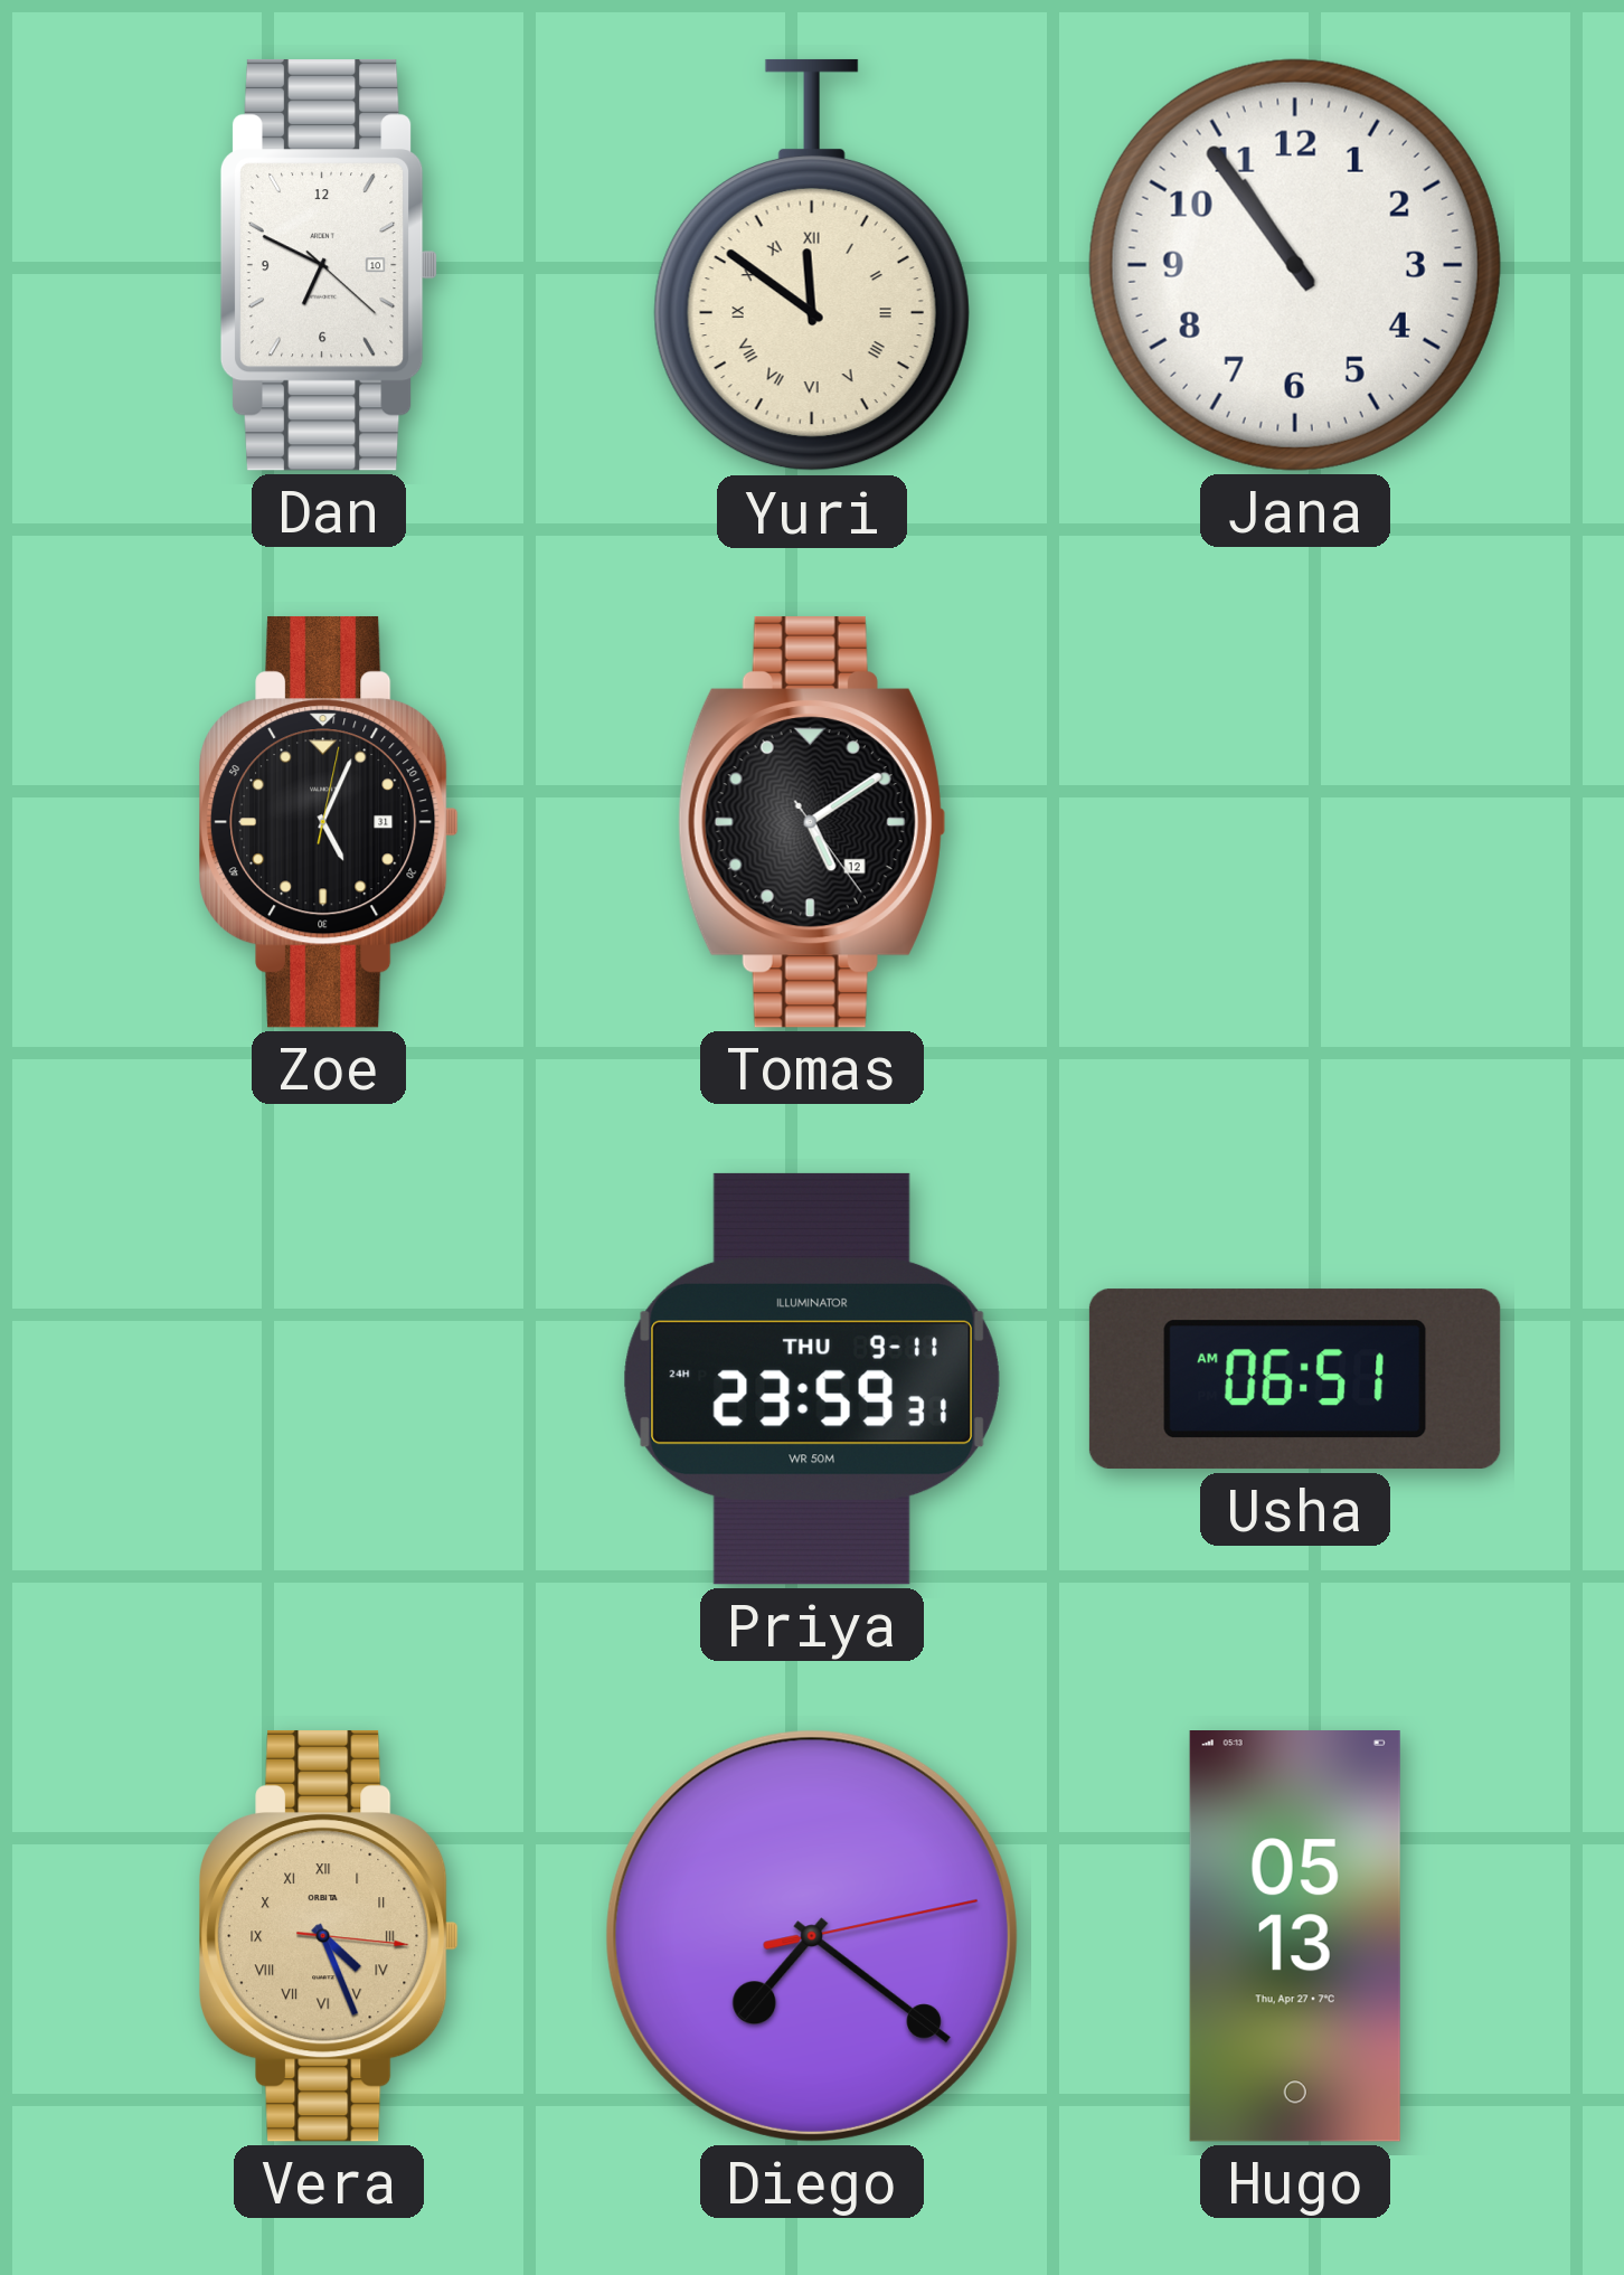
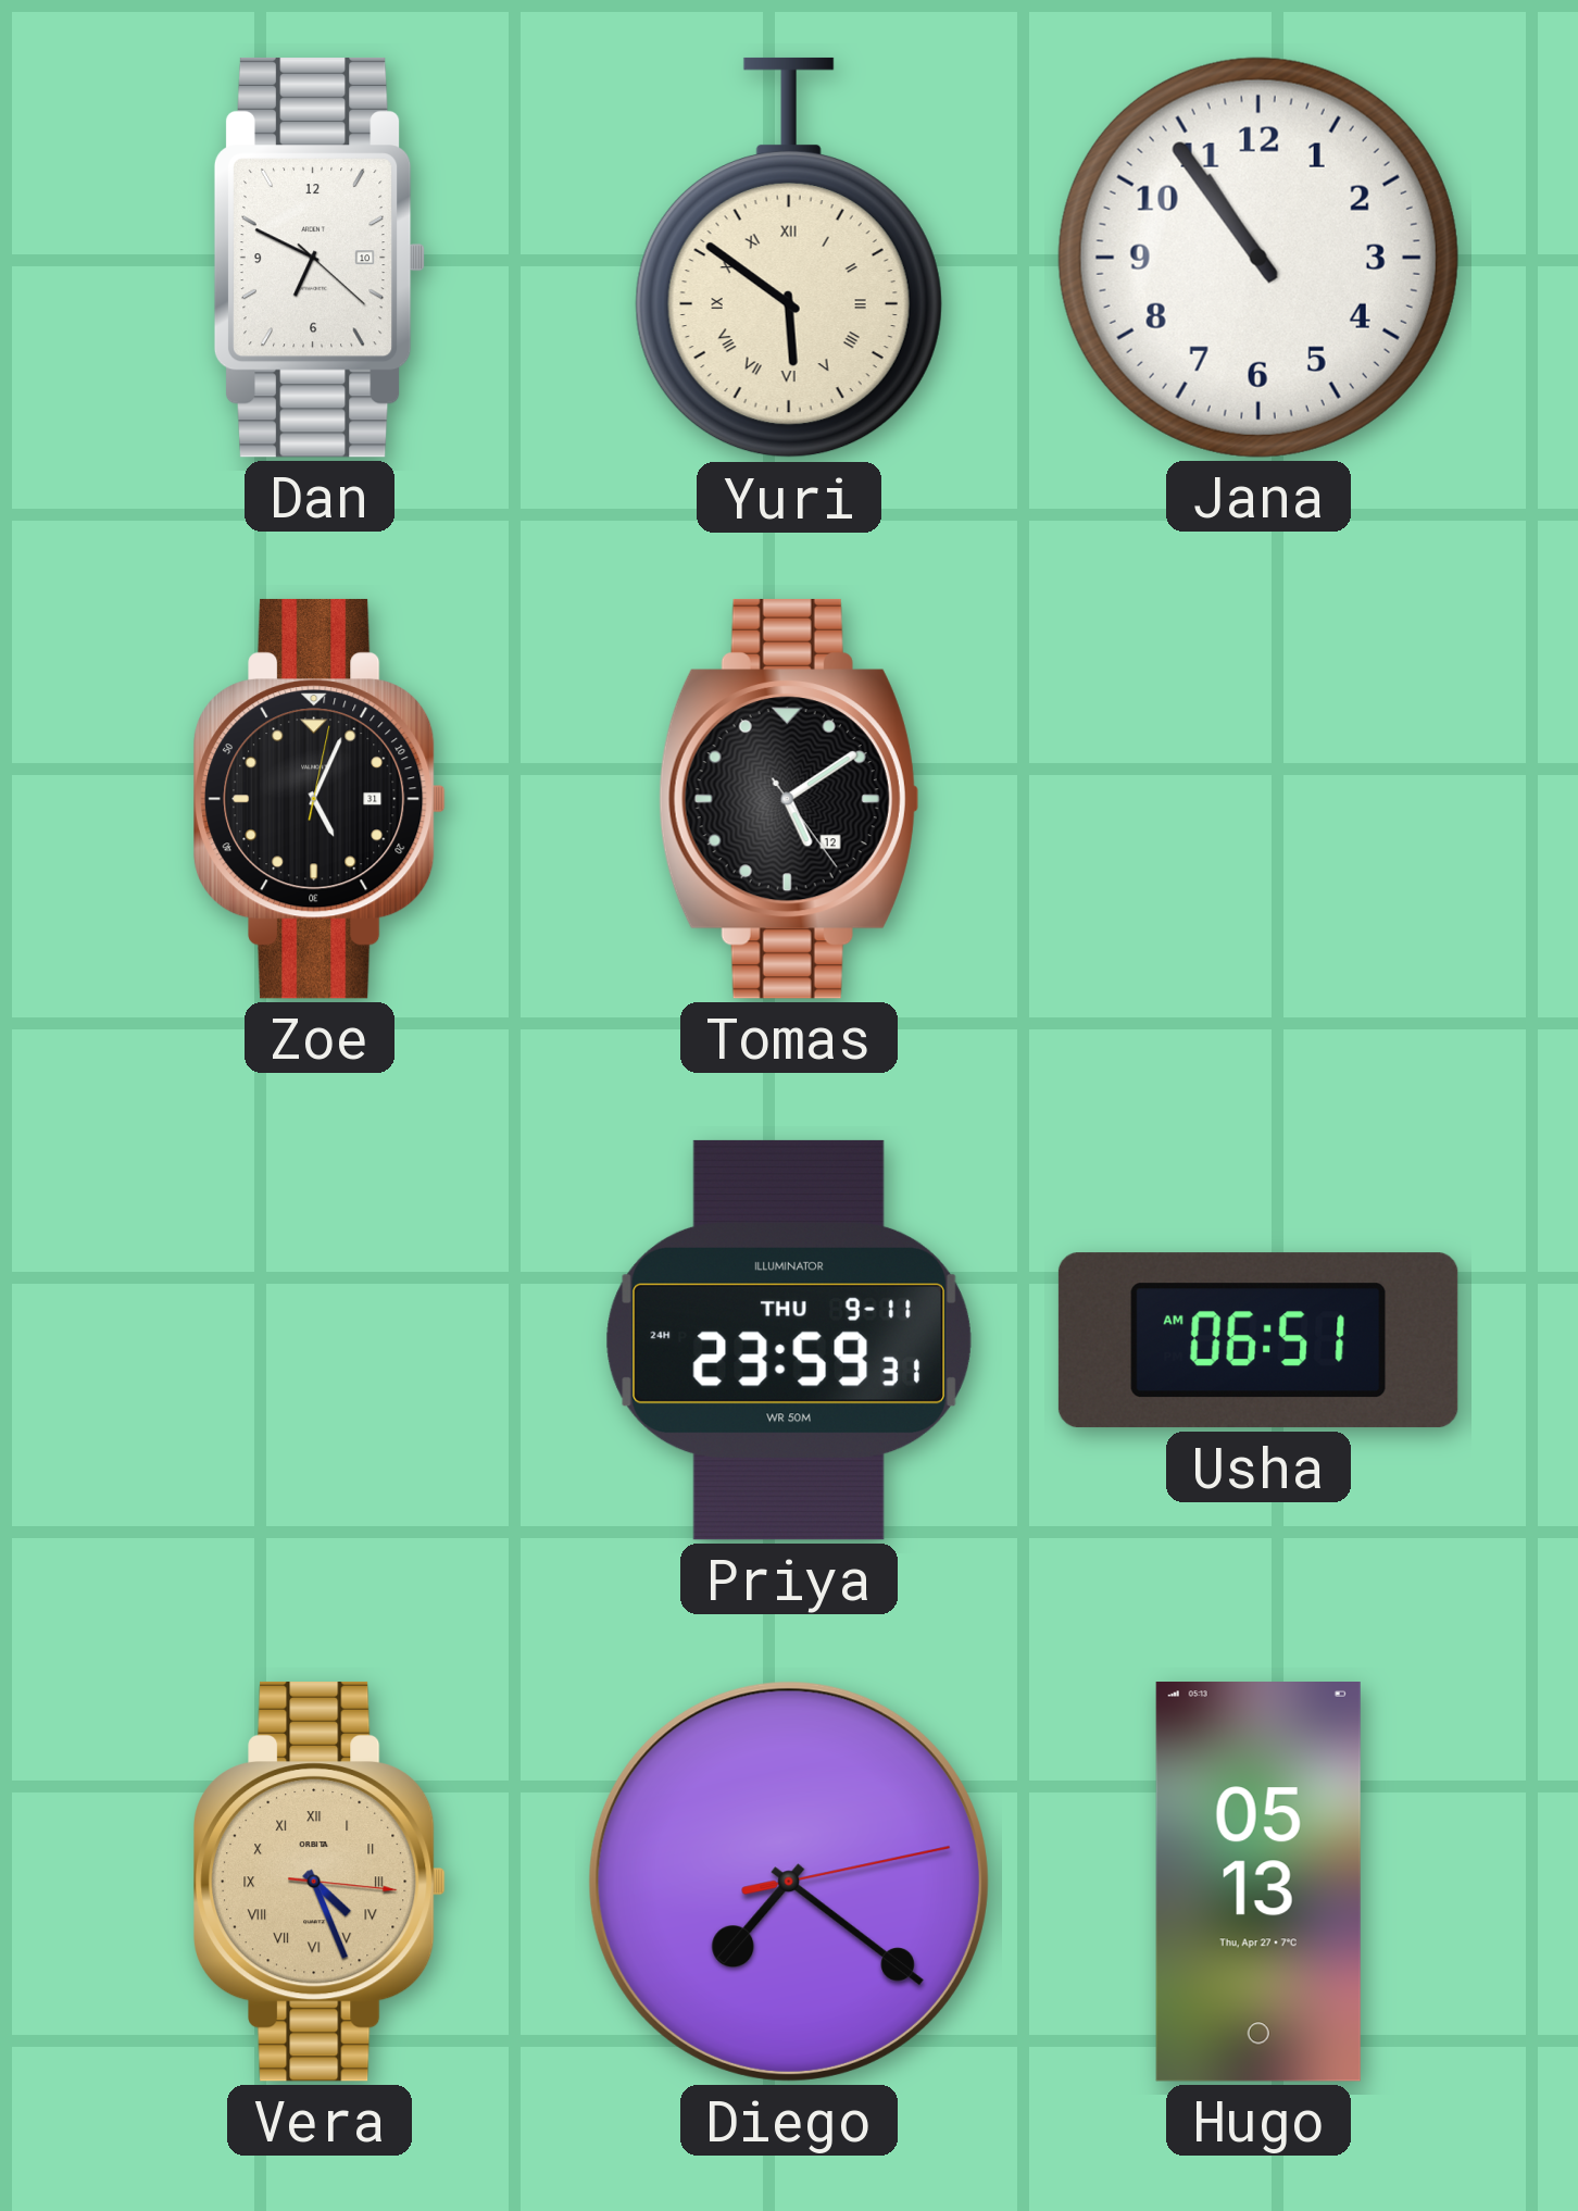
Yuri: 11:51 -> 5:51 (789, 258)
